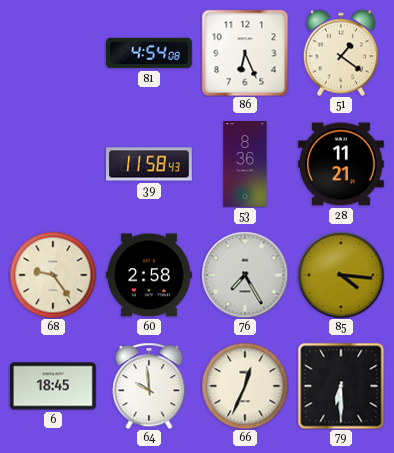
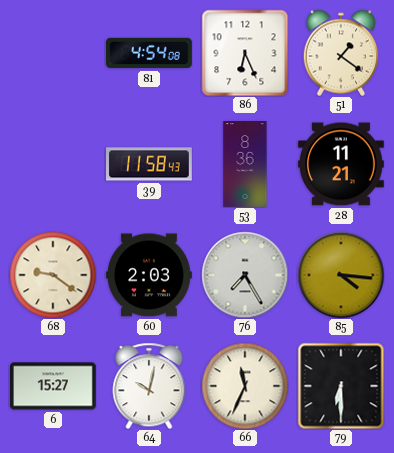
68: 9:24 -> 9:21 (53, 275)
60: 2:58 -> 2:03 (150, 275)
6: 18:45 -> 15:27 (54, 386)
64: 9:59 -> 10:02 (149, 386)
66: 12:34 -> 11:34 (245, 386)
